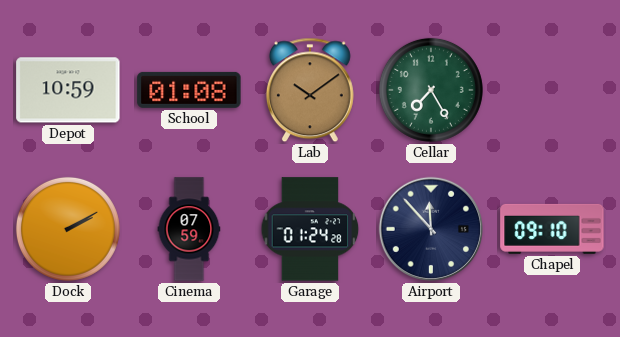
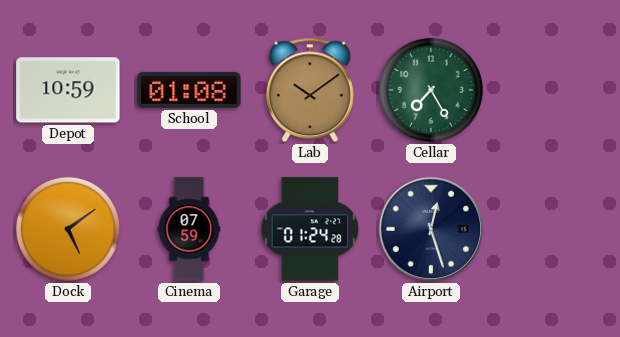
Dock: 2:10 -> 5:09 (68, 229)
Airport: 11:53 -> 12:27 (431, 229)
Chapel: 09:10 -> none (552, 229)
